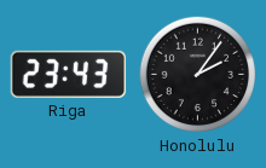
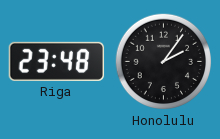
Riga: 23:43 -> 23:48 (57, 61)
